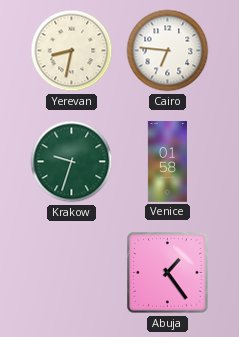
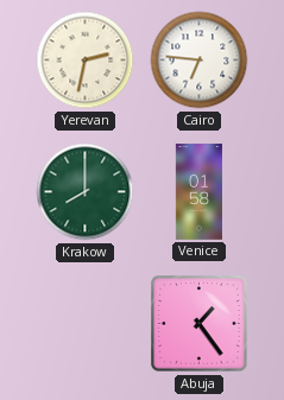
Yerevan: 8:32 -> 2:32 (86, 61)
Krakow: 9:33 -> 8:00 (86, 192)
